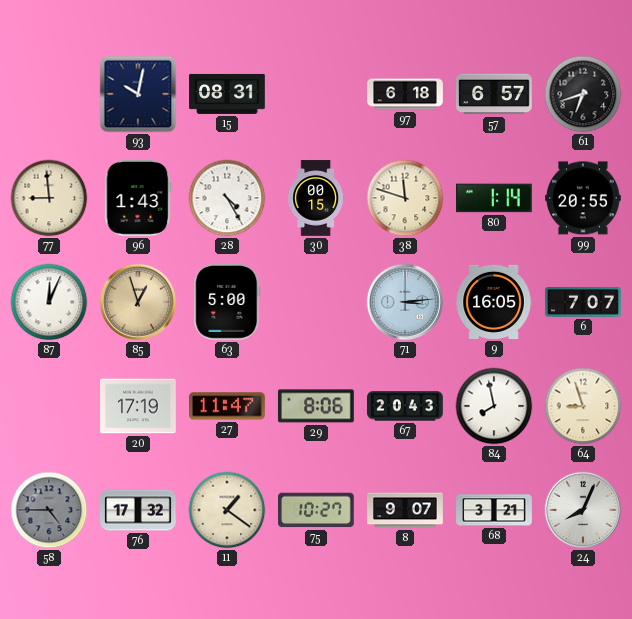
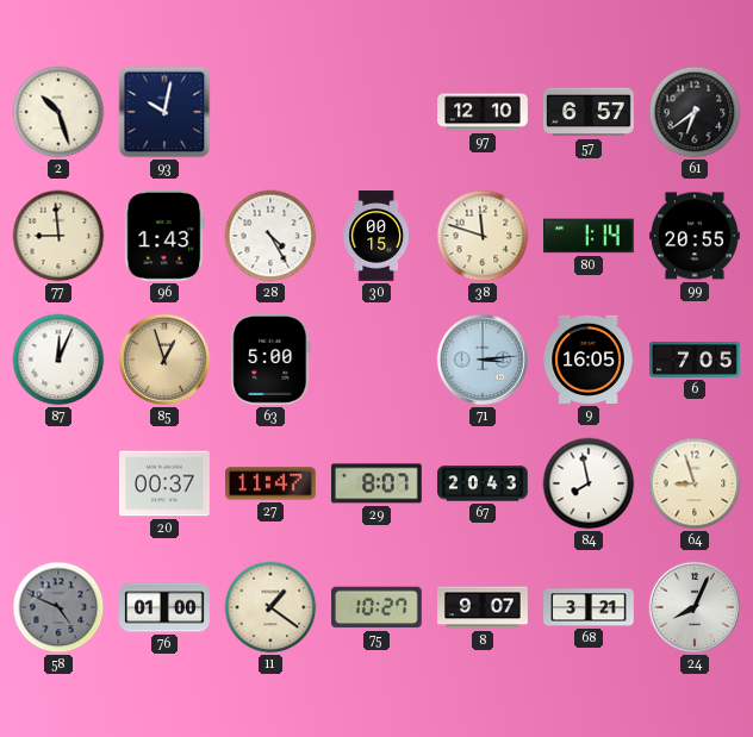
2: none -> 10:27 (58, 112)
15: 08:31 -> none (227, 94)
97: 6:18 -> 12:10 (483, 112)
61: 6:42 -> 6:39 (695, 112)
6: 7:07 -> 7:05 (695, 361)
20: 17:19 -> 00:37 (166, 483)
29: 8:06 -> 8:07 (376, 483)
58: 4:45 -> 4:49 (58, 607)
76: 17:32 -> 01:00 (164, 607)
